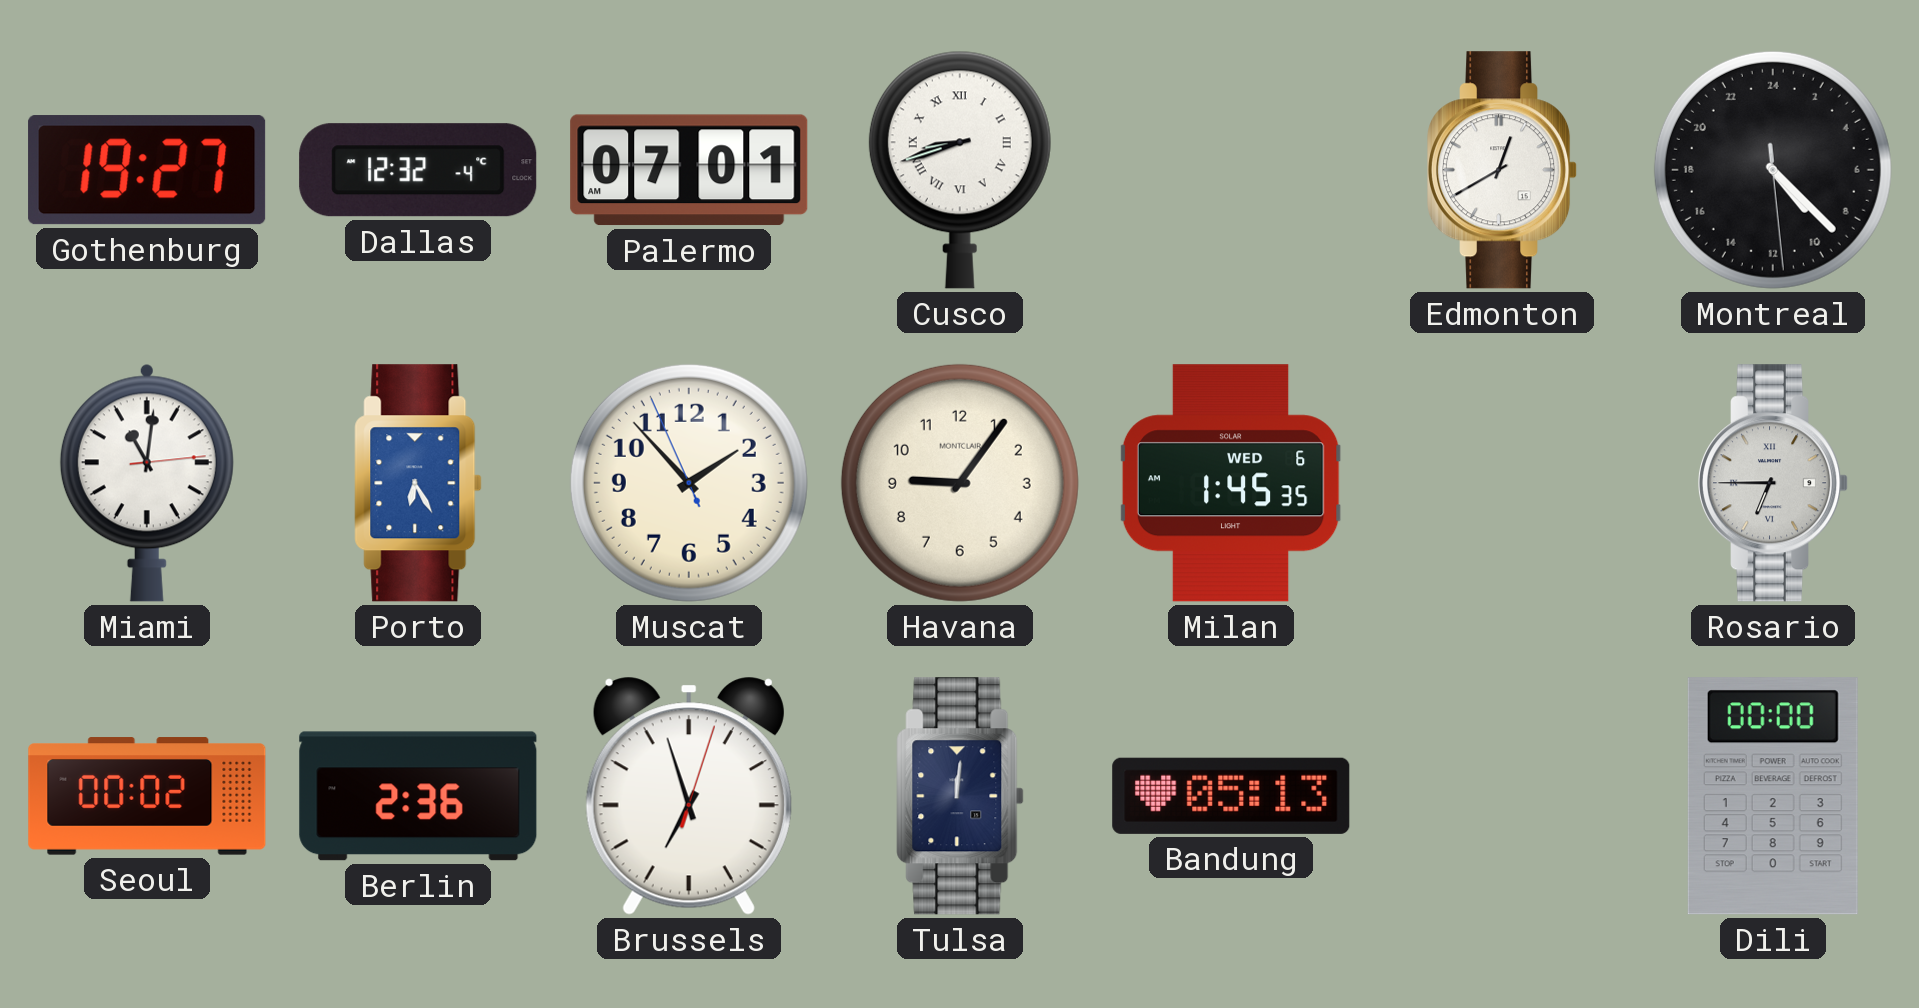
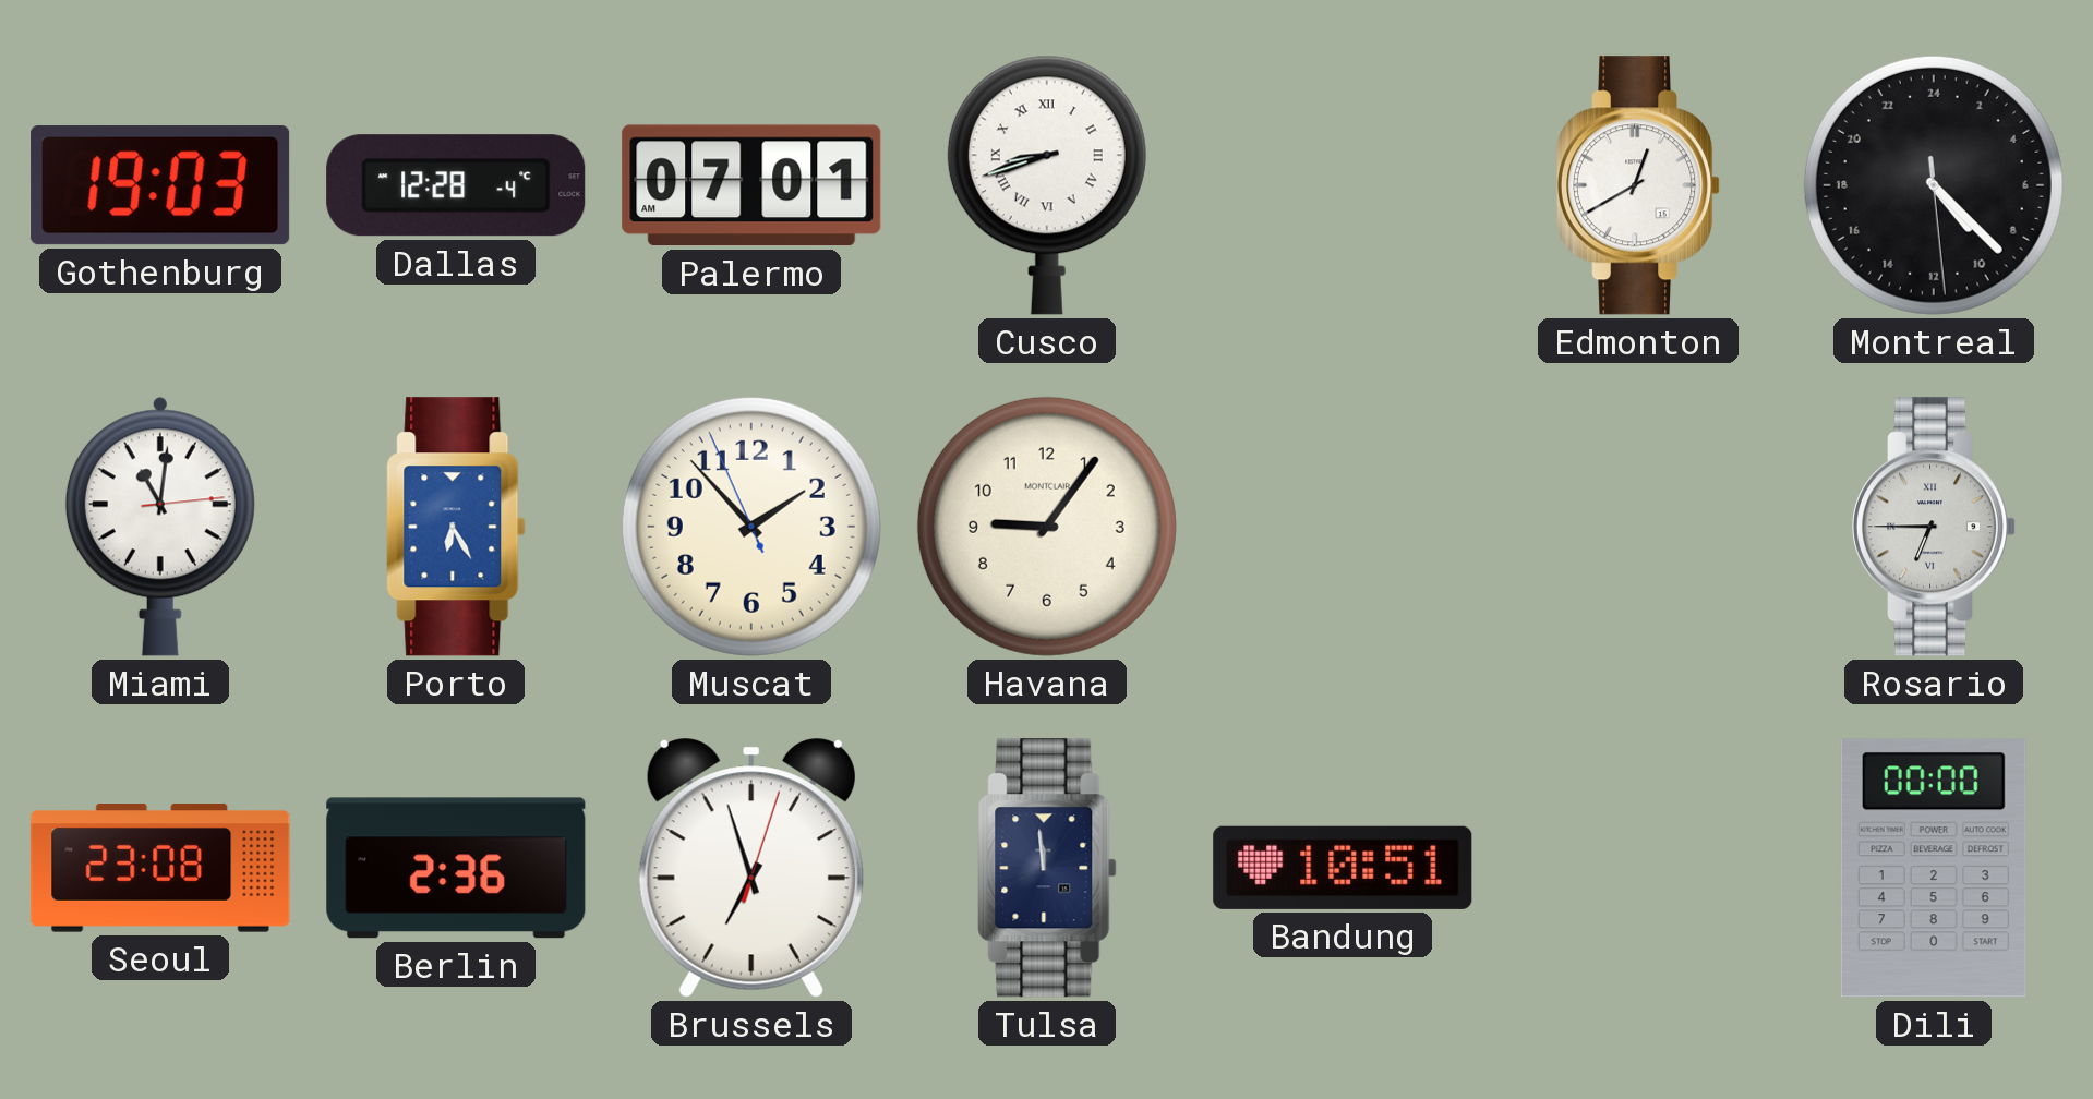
Gothenburg: 19:27 -> 19:03 (160, 185)
Dallas: 12:32 -> 12:28 (456, 185)
Milan: 1:45 -> none (1231, 483)
Seoul: 00:02 -> 23:08 (160, 868)
Tulsa: 12:01 -> 11:59 (1047, 868)
Bandung: 05:13 -> 10:51 (1343, 868)
